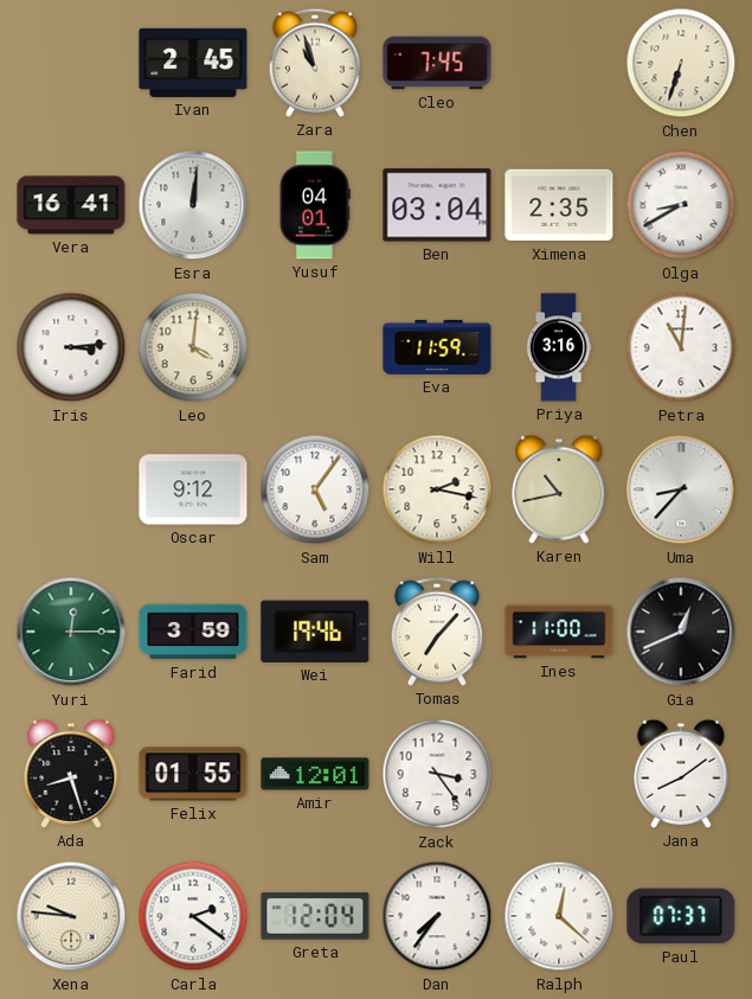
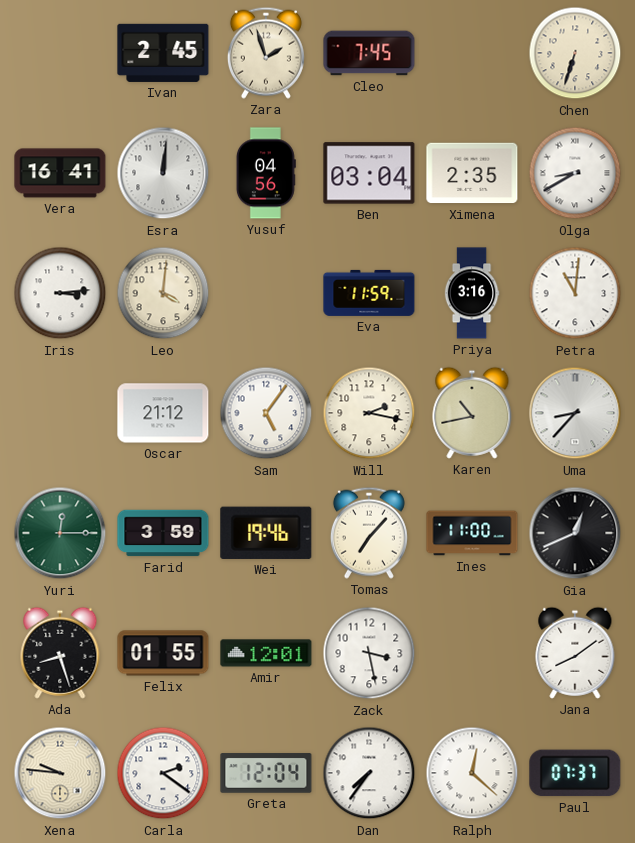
Zara: 10:57 -> 1:57 (266, 53)
Yusuf: 04:01 -> 04:56 (266, 173)
Oscar: 9:12 -> 21:12 (163, 413)
Zack: 3:24 -> 3:28 (369, 653)
